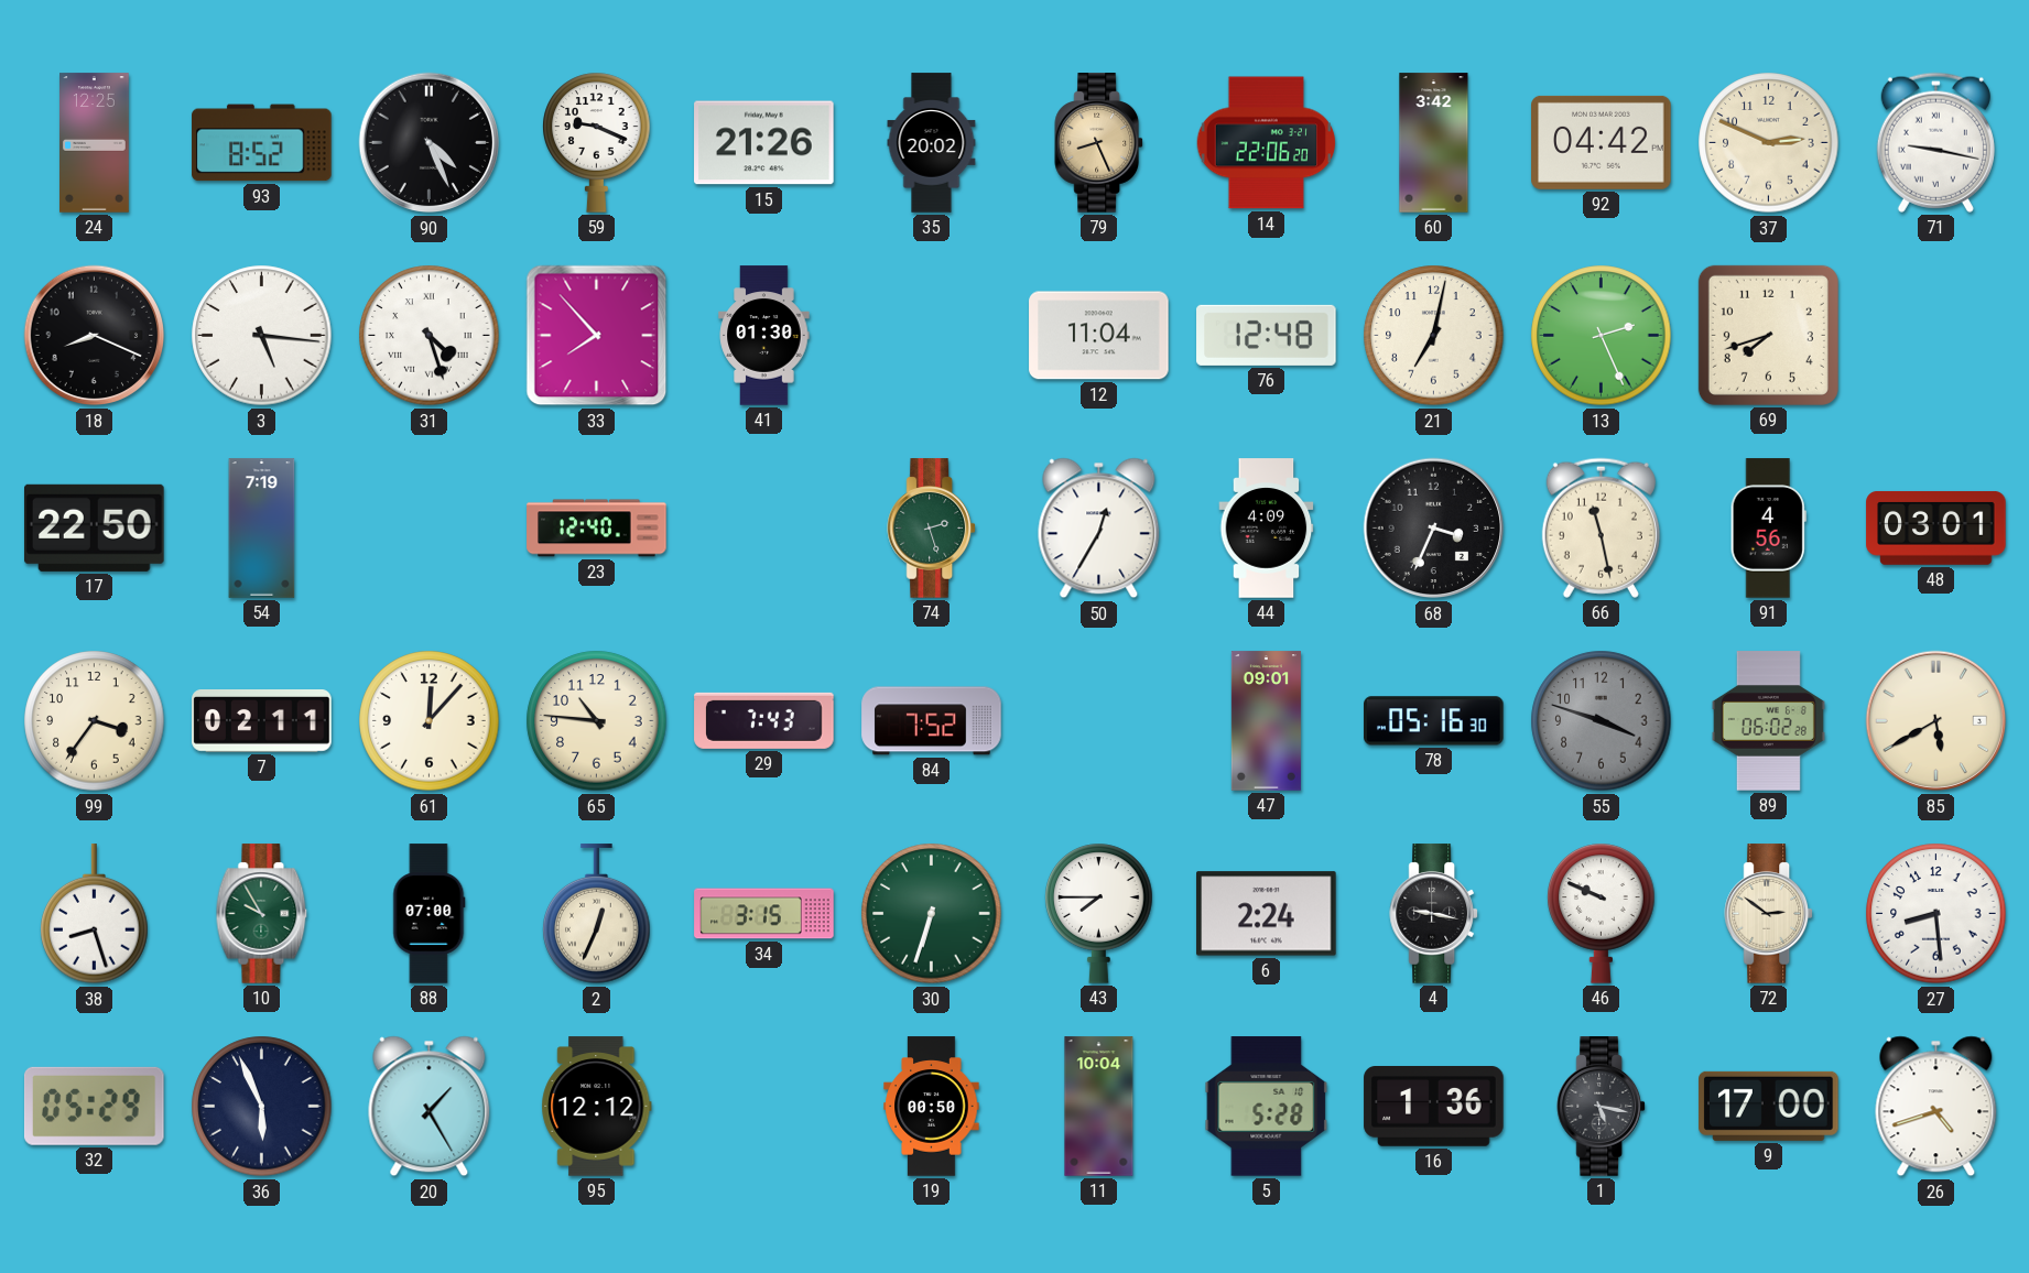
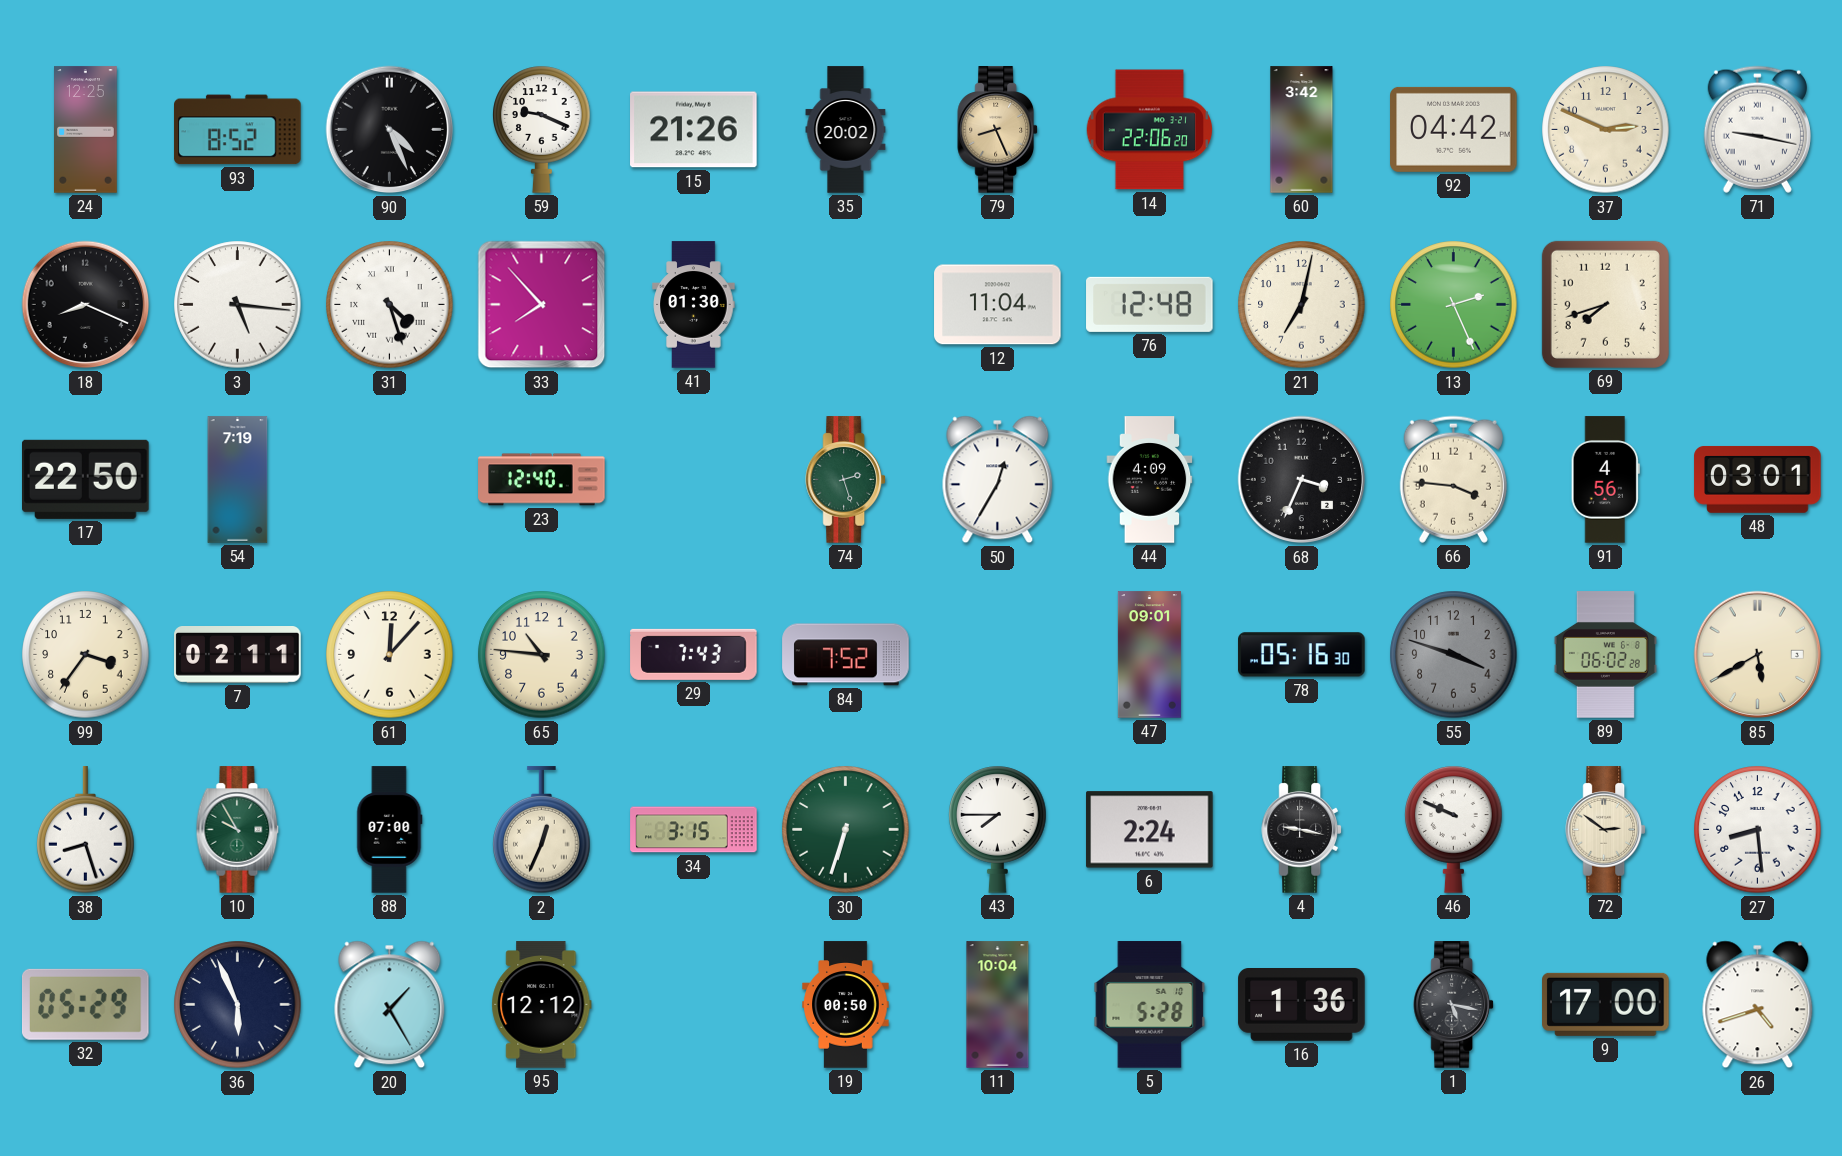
66: 11:28 -> 3:46 (1453, 479)
